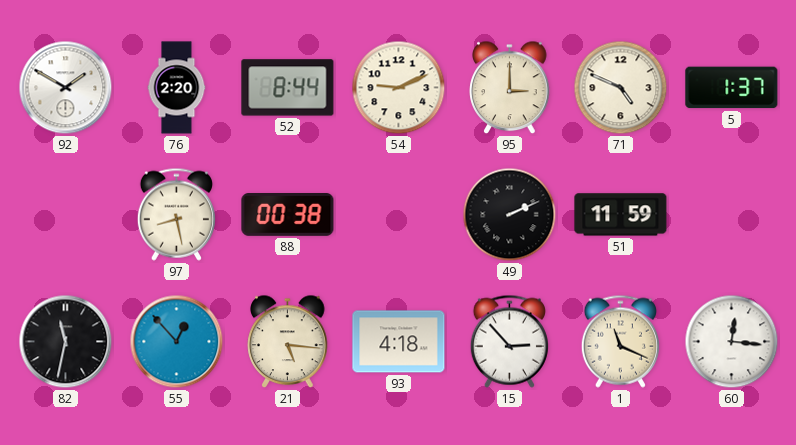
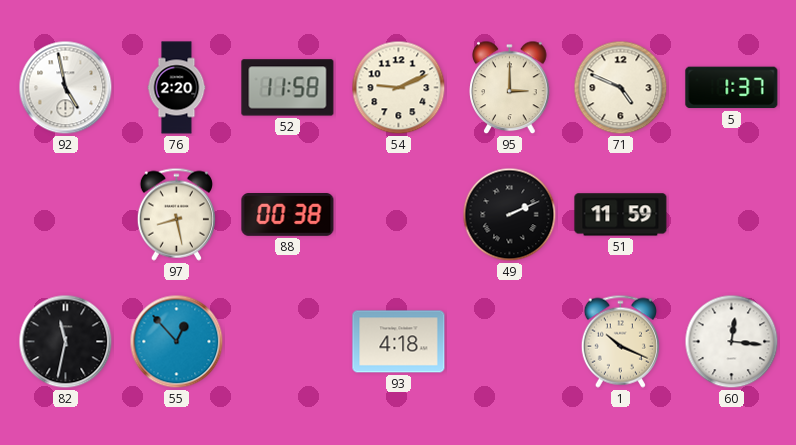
92: 1:50 -> 4:58 (66, 88)
52: 8:44 -> 11:58 (288, 88)
21: 5:16 -> none (288, 342)
15: 2:53 -> none (509, 341)
1: 11:19 -> 10:19 (620, 341)
